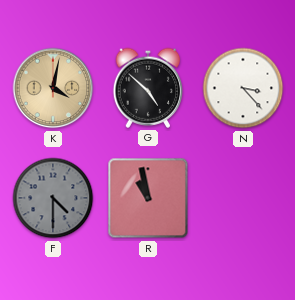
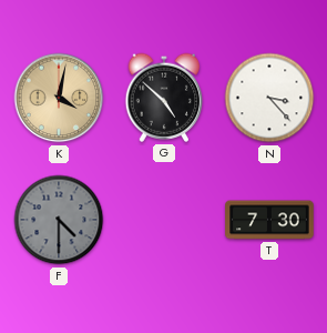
R: 10:58 -> none (148, 198)
T: none -> 7:30 (269, 220)
